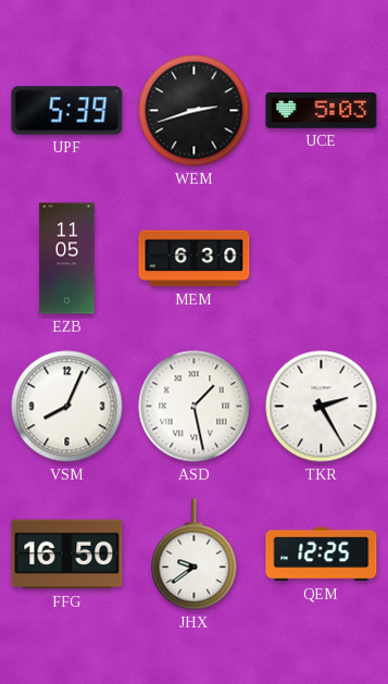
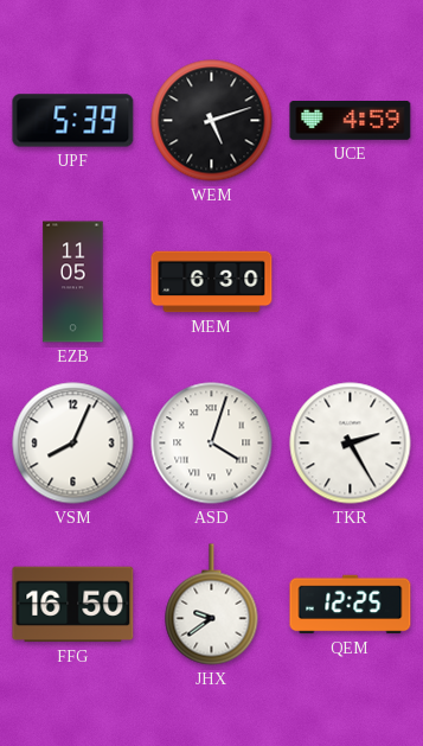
WEM: 2:42 -> 5:12 (212, 121)
UCE: 5:03 -> 4:59 (351, 121)
ASD: 1:28 -> 4:03 (212, 444)
